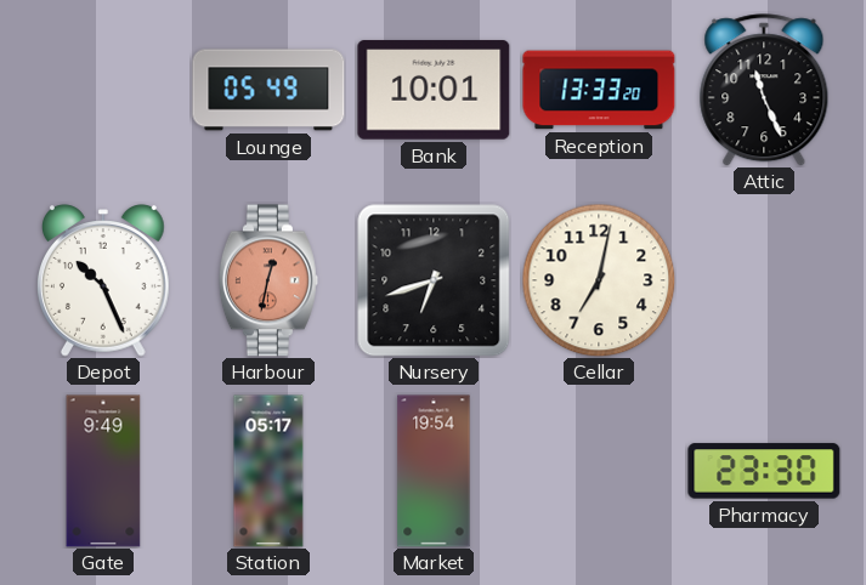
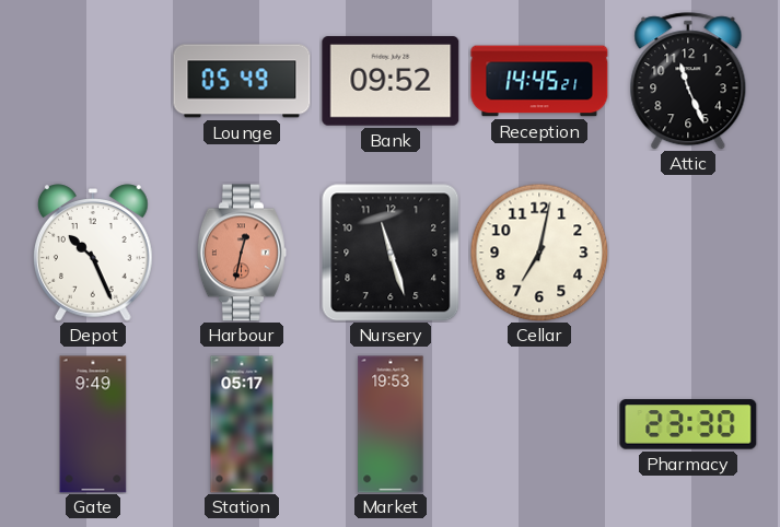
Bank: 10:01 -> 09:52 (391, 81)
Reception: 13:33 -> 14:45 (539, 81)
Nursery: 6:42 -> 11:27 (391, 253)
Market: 19:54 -> 19:53 (391, 424)
